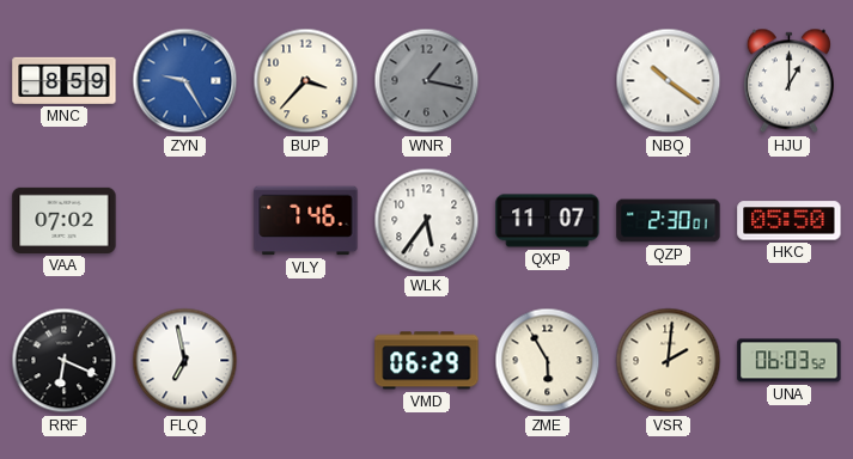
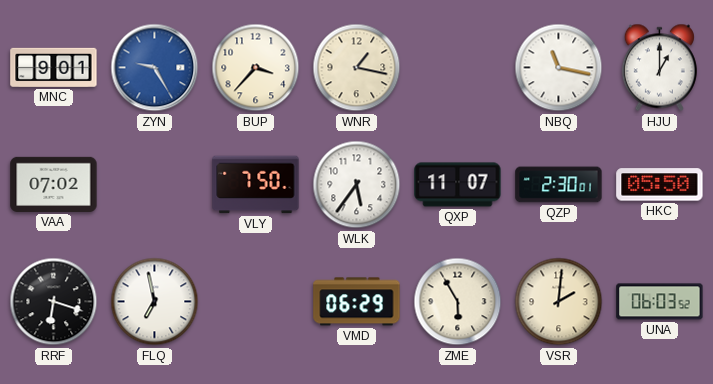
MNC: 8:59 -> 9:01 (54, 67)
WNR dial: grey -> cream (357, 68)
NBQ: 10:21 -> 11:17 (559, 68)
VLY: 7:46 -> 7:50 (256, 185)
RRF: 6:19 -> 6:18 (54, 302)
